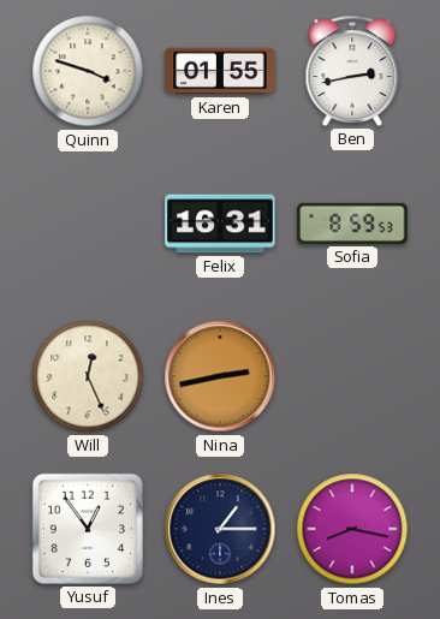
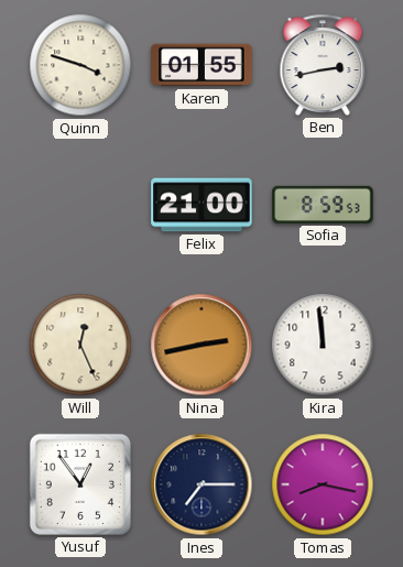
Felix: 16:31 -> 21:00 (201, 205)
Kira: none -> 11:59 (323, 345)
Ines: 1:15 -> 7:15 (201, 484)
